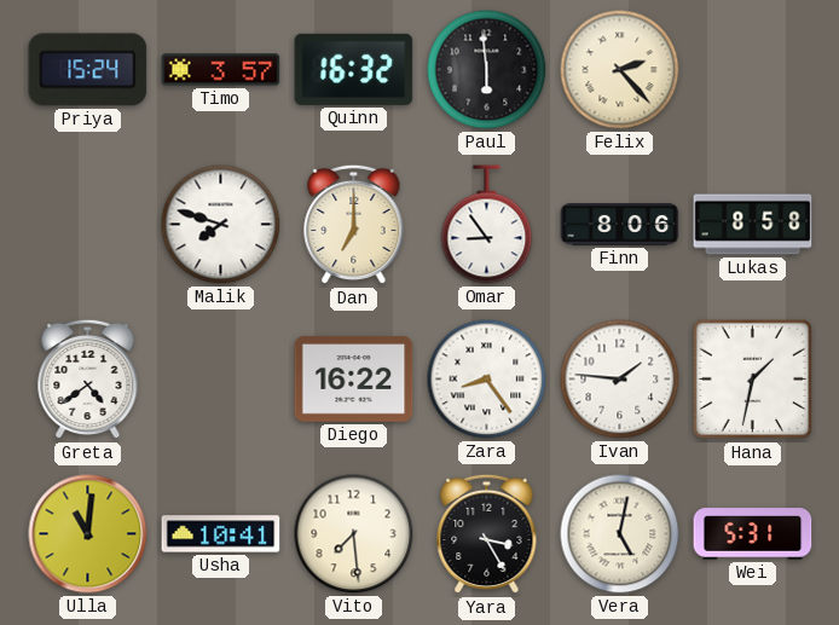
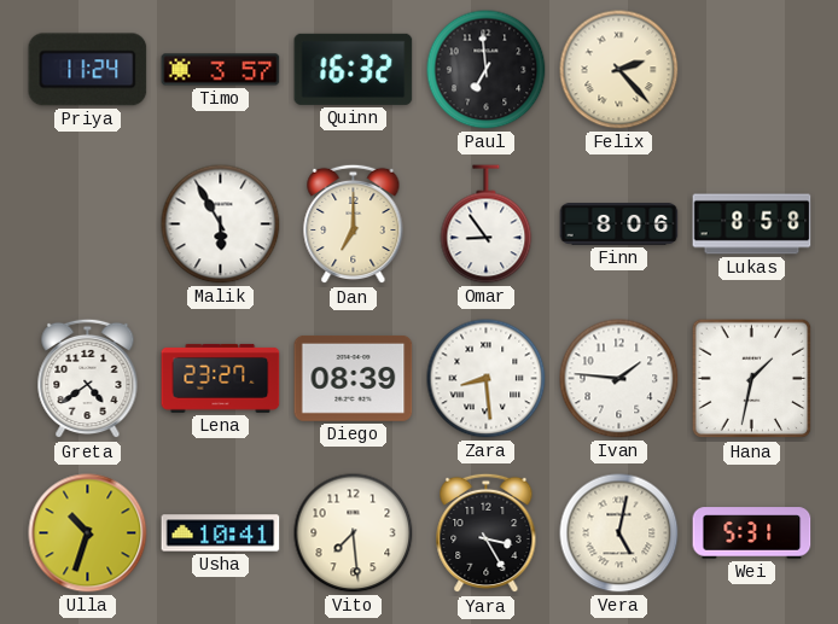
Priya: 15:24 -> 11:24 (88, 70)
Paul: 5:59 -> 6:59 (487, 70)
Malik: 7:48 -> 5:55 (221, 224)
Lena: none -> 23:27 (221, 378)
Diego: 16:22 -> 08:39 (354, 378)
Zara: 8:24 -> 8:29 (487, 379)
Ulla: 11:01 -> 10:33 (88, 533)
